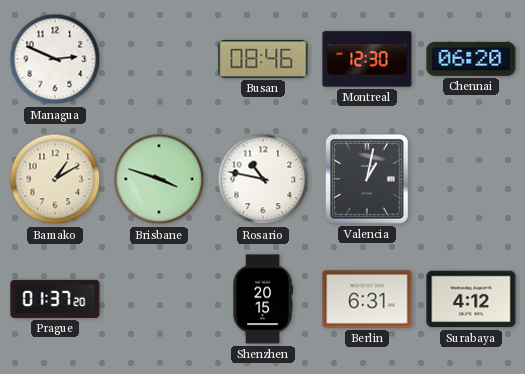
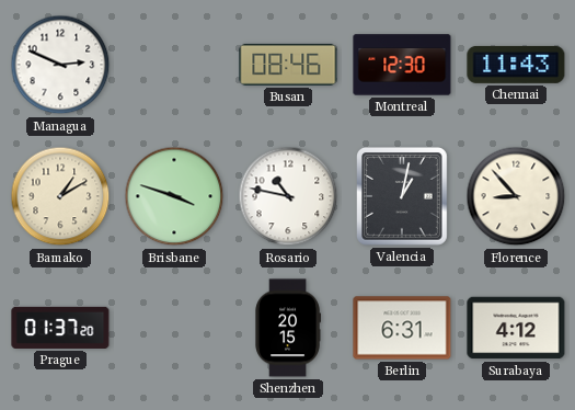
Chennai: 06:20 -> 11:43 (516, 65)
Florence: none -> 8:53 (516, 196)
